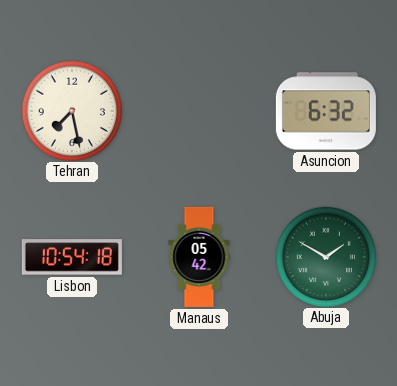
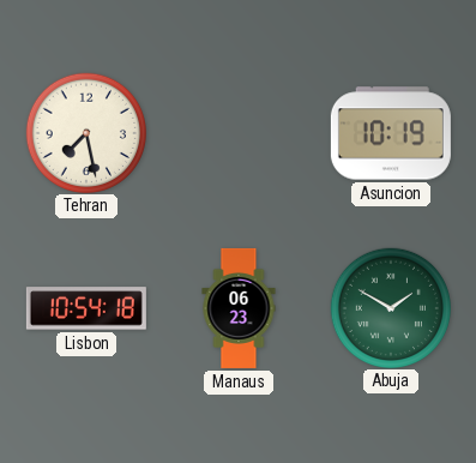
Asuncion: 6:32 -> 10:19 (391, 133)
Manaus: 05:42 -> 06:23 (239, 308)
